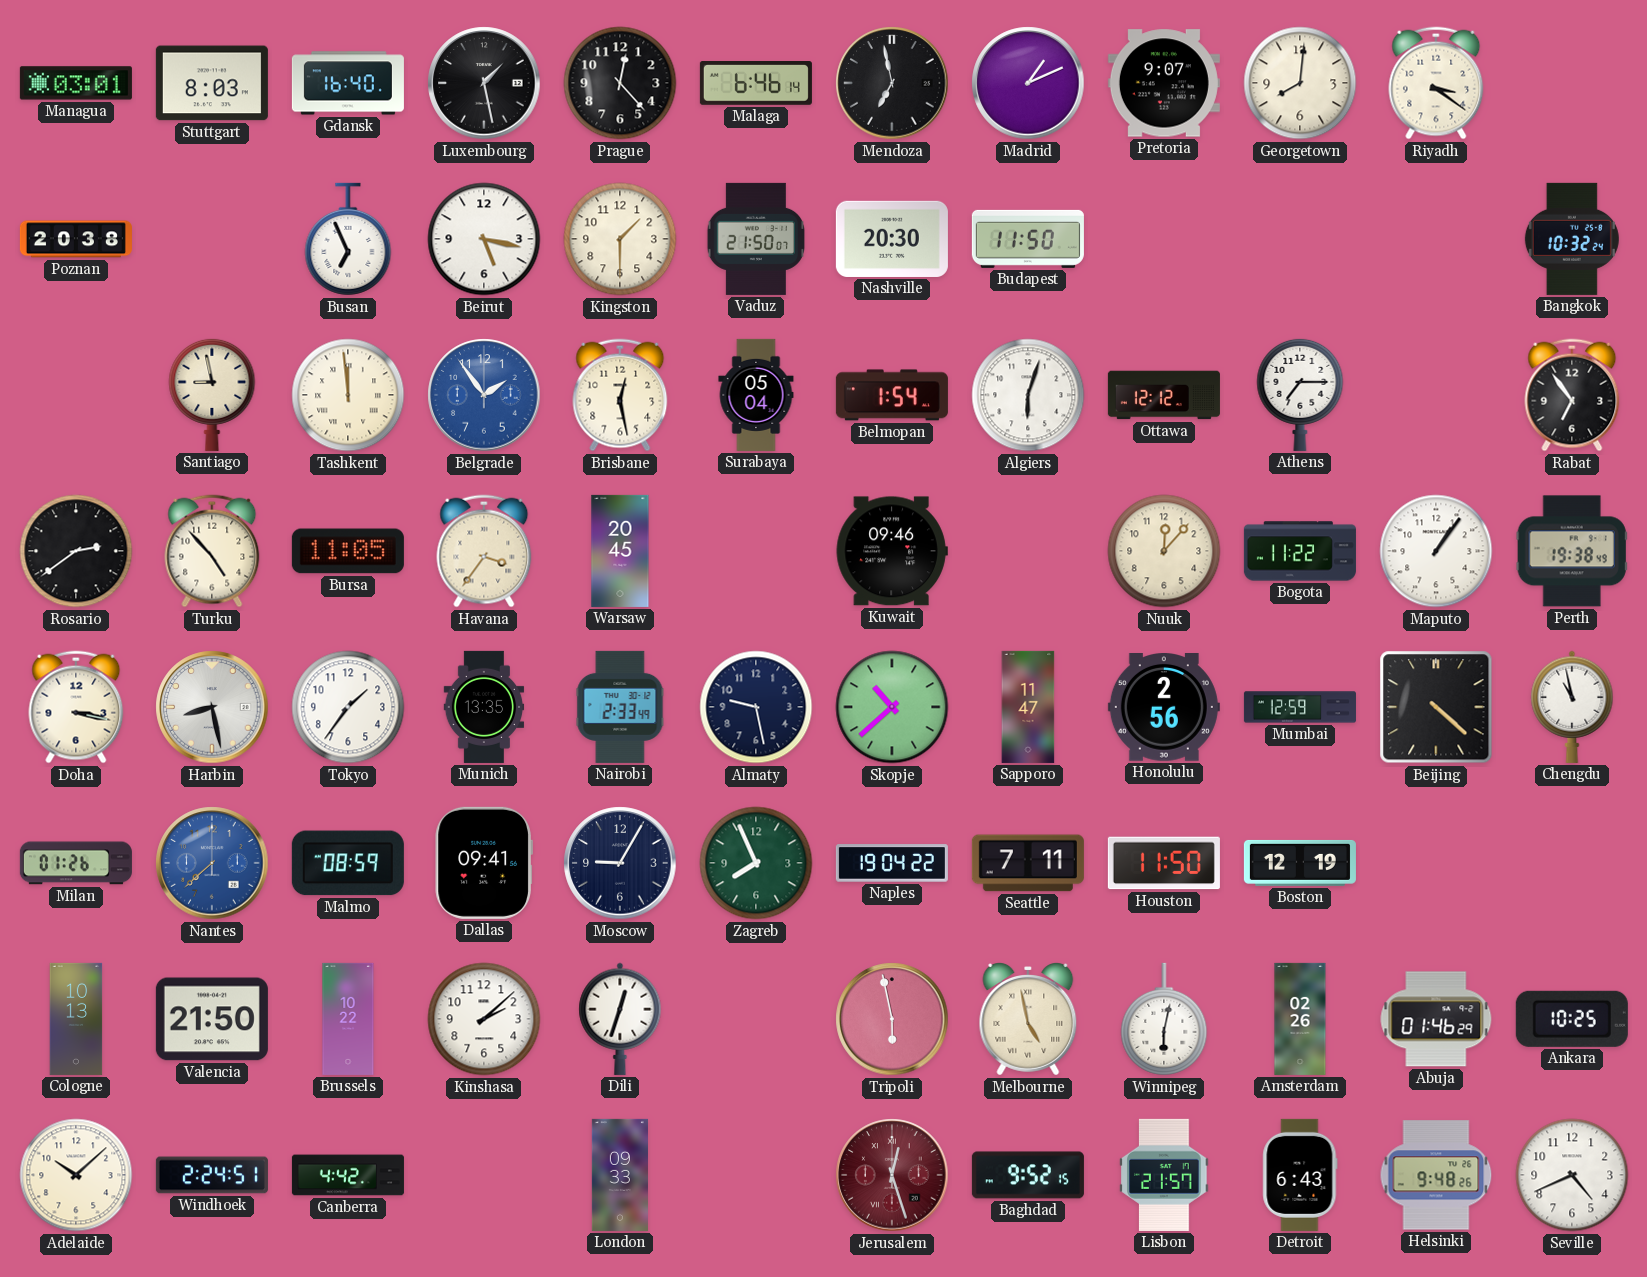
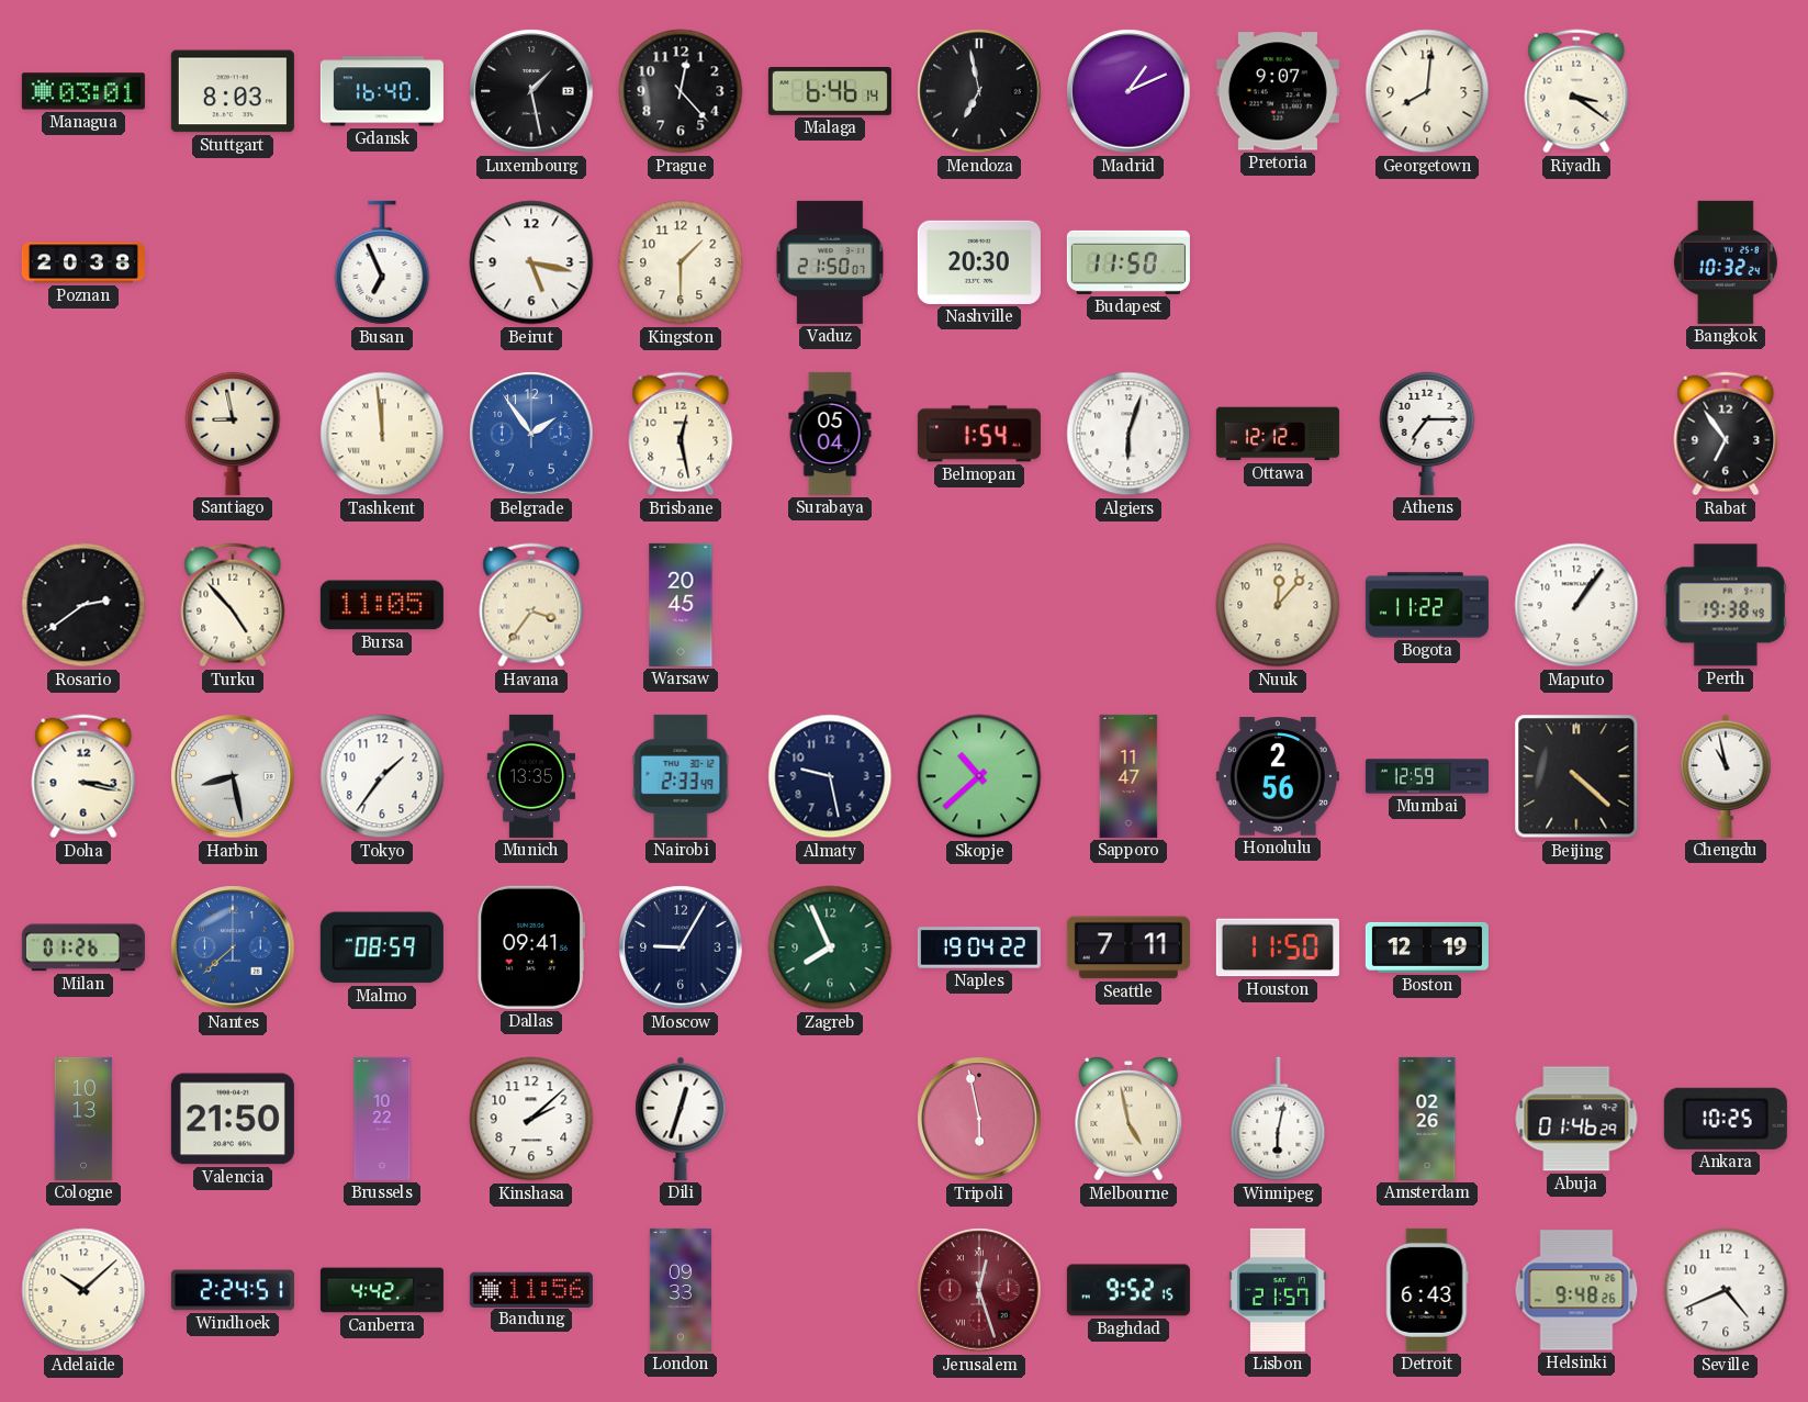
Kuwait: 09:46 -> none (892, 551)
Bandung: none -> 11:56 (531, 1289)
